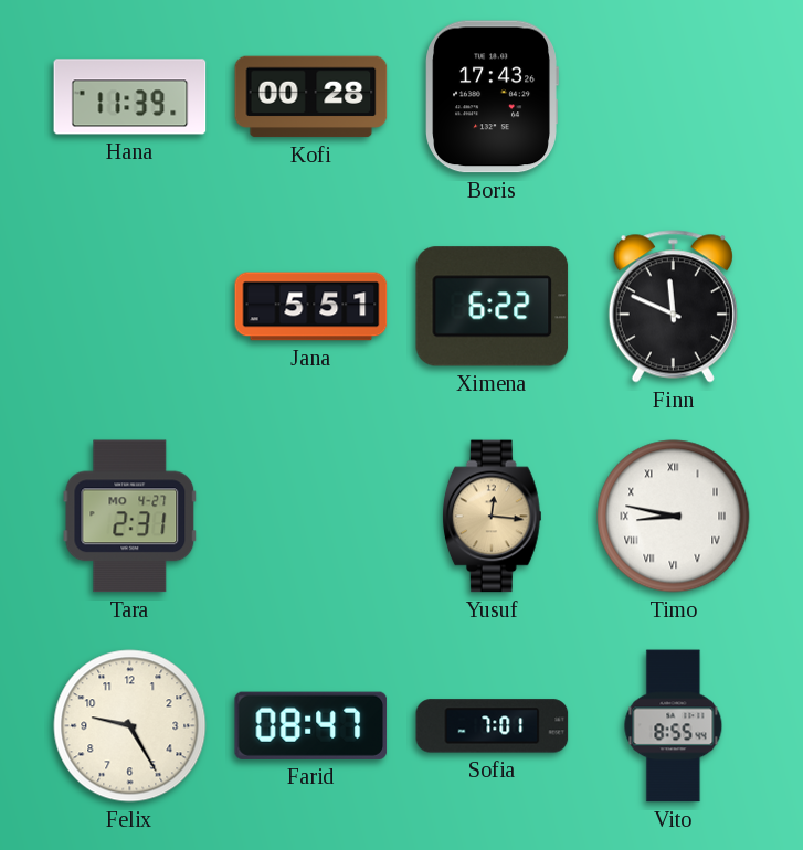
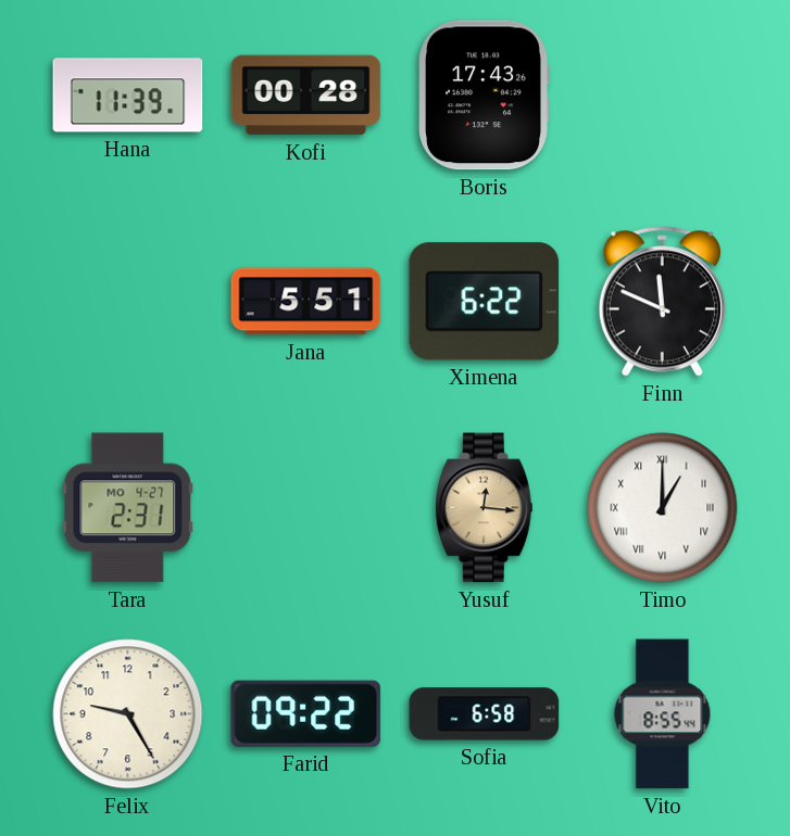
Timo: 8:47 -> 1:00 (663, 508)
Farid: 08:47 -> 09:22 (306, 713)
Sofia: 7:01 -> 6:58 (485, 714)
